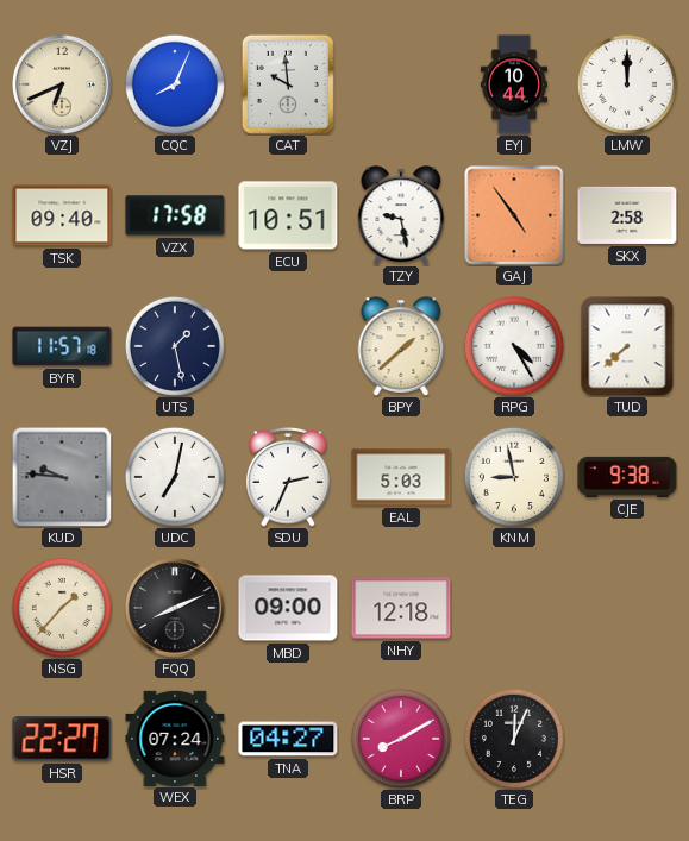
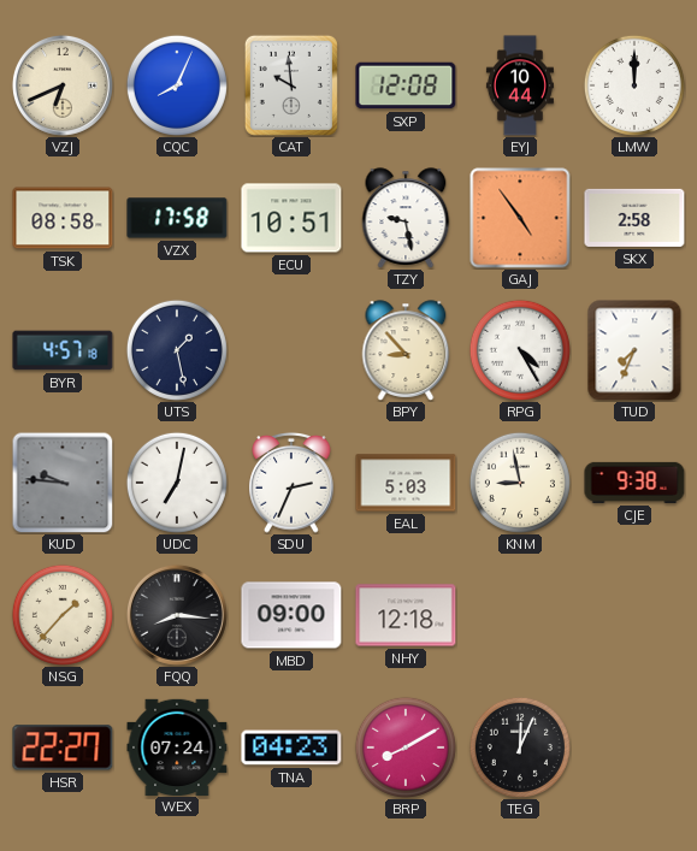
SXP: none -> 12:08 (406, 85)
TSK: 09:40 -> 08:58 (63, 218)
BYR: 11:57 -> 4:57 (63, 350)
BPY: 1:38 -> 8:53 (406, 350)
TUD: 7:38 -> 7:34 (634, 350)
FQQ: 8:11 -> 8:16 (177, 615)
TNA: 04:27 -> 04:23 (291, 747)
